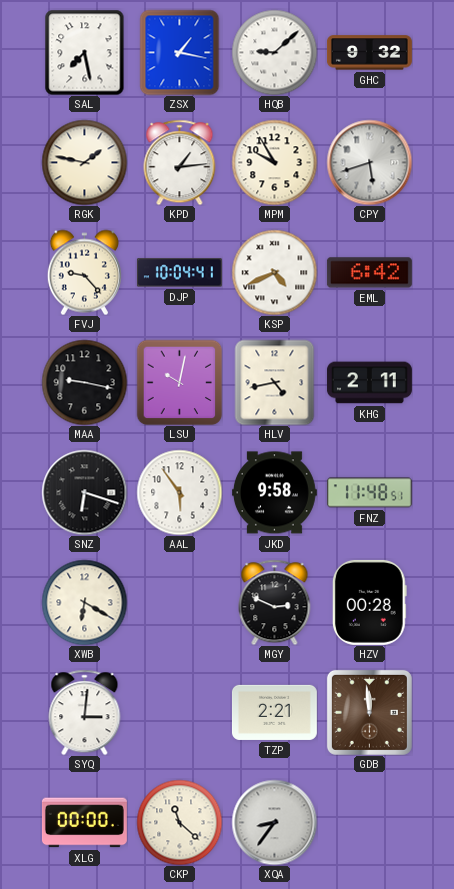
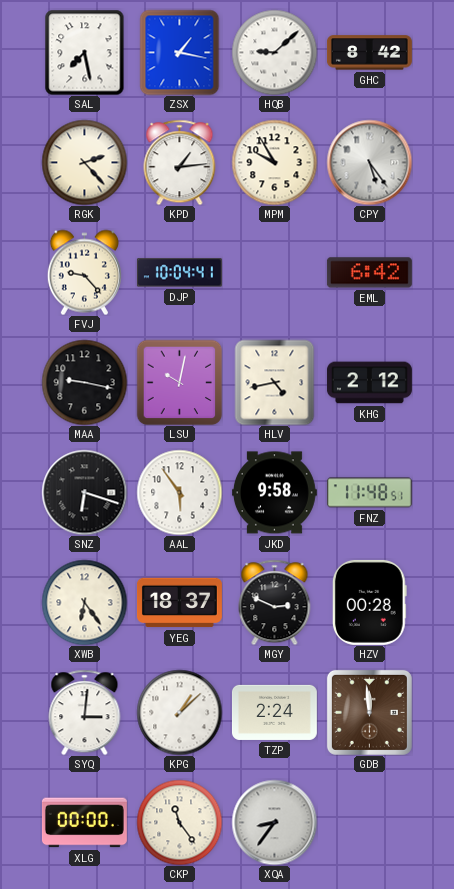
GHC: 9:32 -> 8:42 (369, 53)
RGK: 1:47 -> 2:23 (84, 162)
CPY: 5:42 -> 5:24 (369, 162)
KSP: 4:41 -> none (274, 272)
KHG: 2:11 -> 2:12 (369, 383)
XWB: 6:20 -> 6:24 (84, 602)
YEG: none -> 18:37 (179, 603)
KPG: none -> 1:08 (179, 712)
TZP: 2:21 -> 2:24 (274, 712)
CKP: 11:22 -> 11:24 (179, 822)
